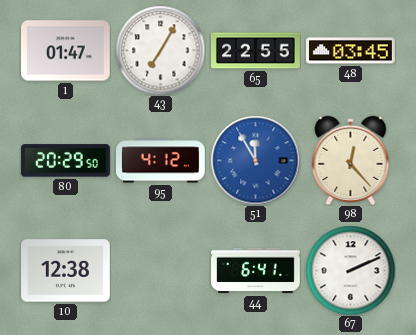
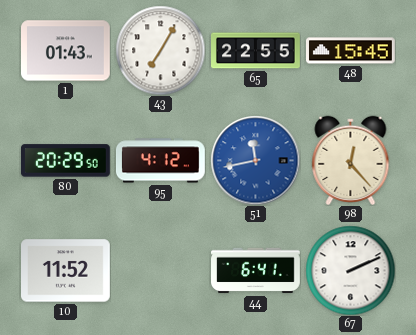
1: 01:47 -> 01:43 (66, 51)
48: 03:45 -> 15:45 (351, 51)
51: 11:55 -> 11:43 (255, 160)
10: 12:38 -> 11:52 (66, 271)
